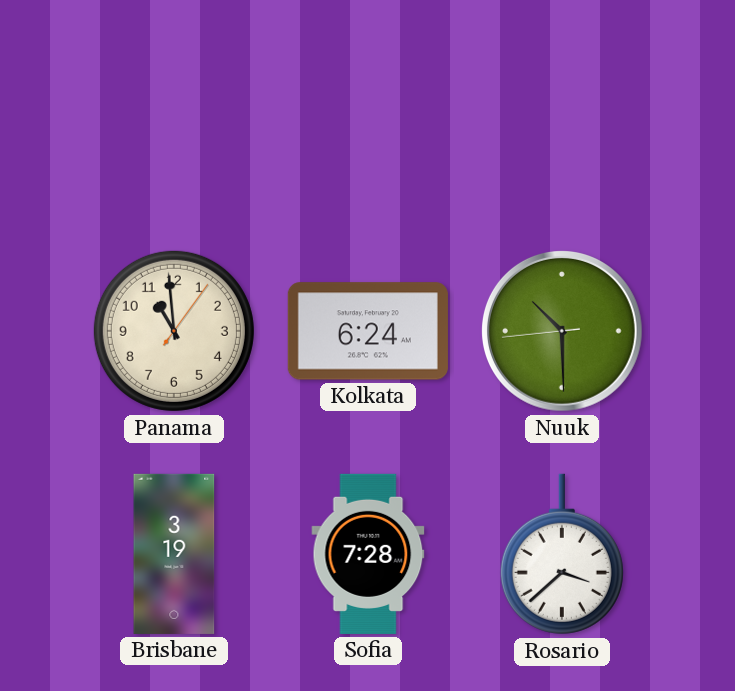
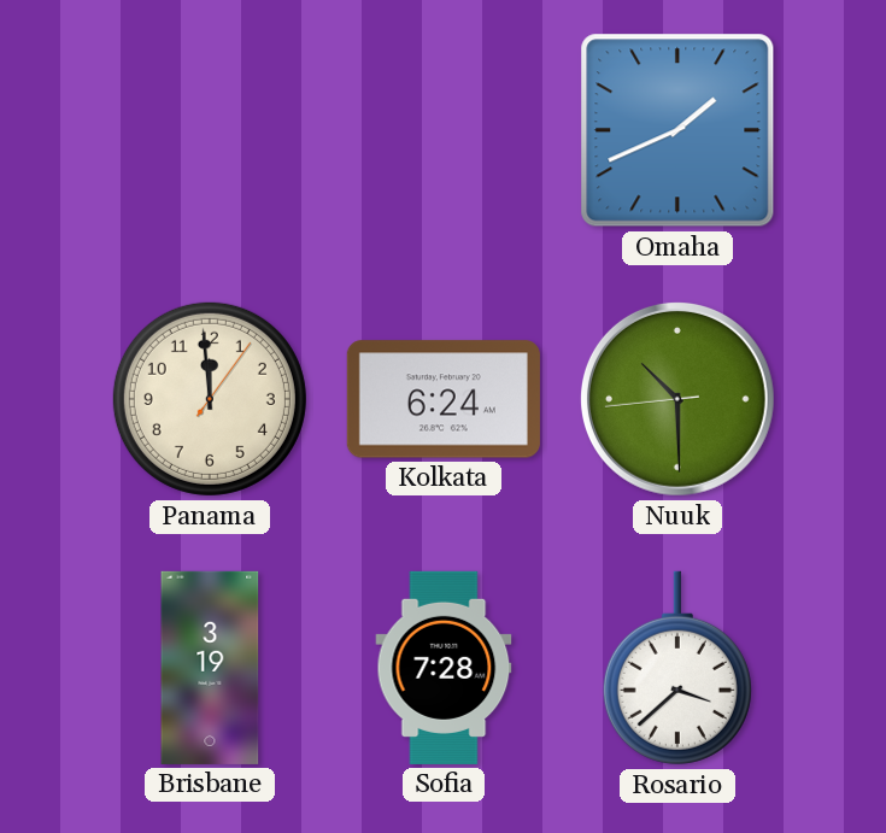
Omaha: none -> 1:41 (677, 130)
Panama: 10:59 -> 11:59 (210, 399)
